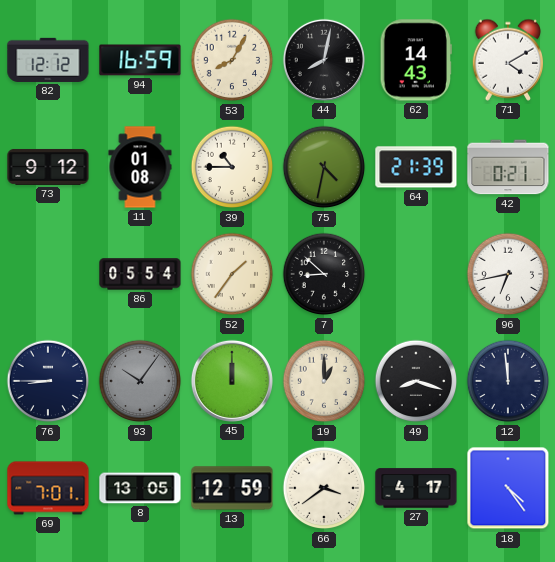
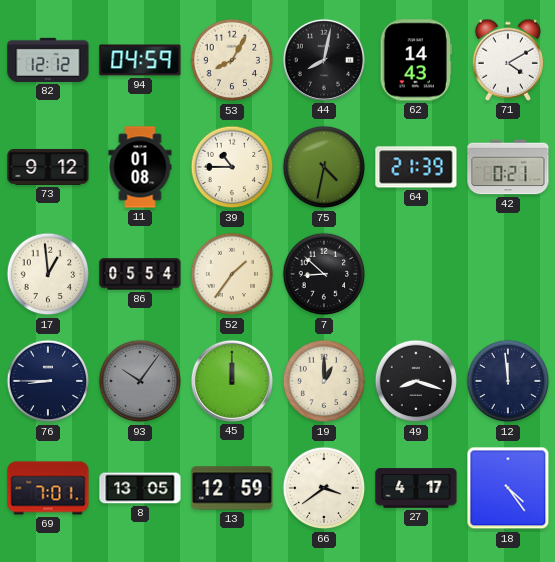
94: 16:59 -> 04:59 (140, 60)
17: none -> 12:59 (48, 274)
96: 6:43 -> none (508, 274)
